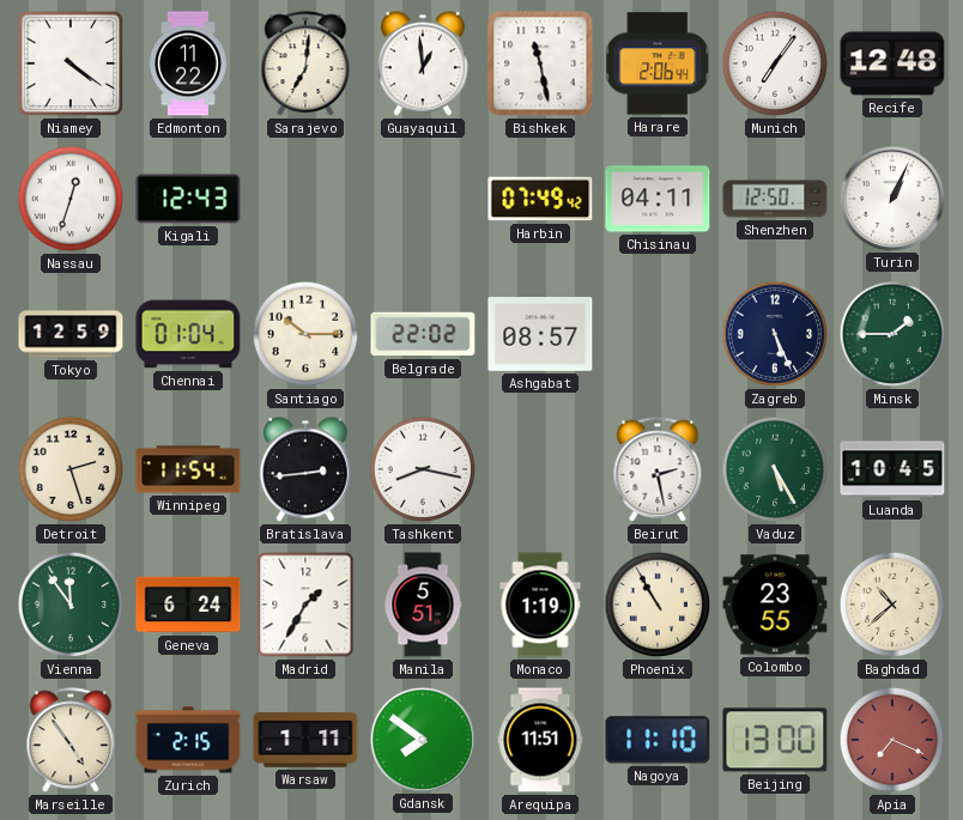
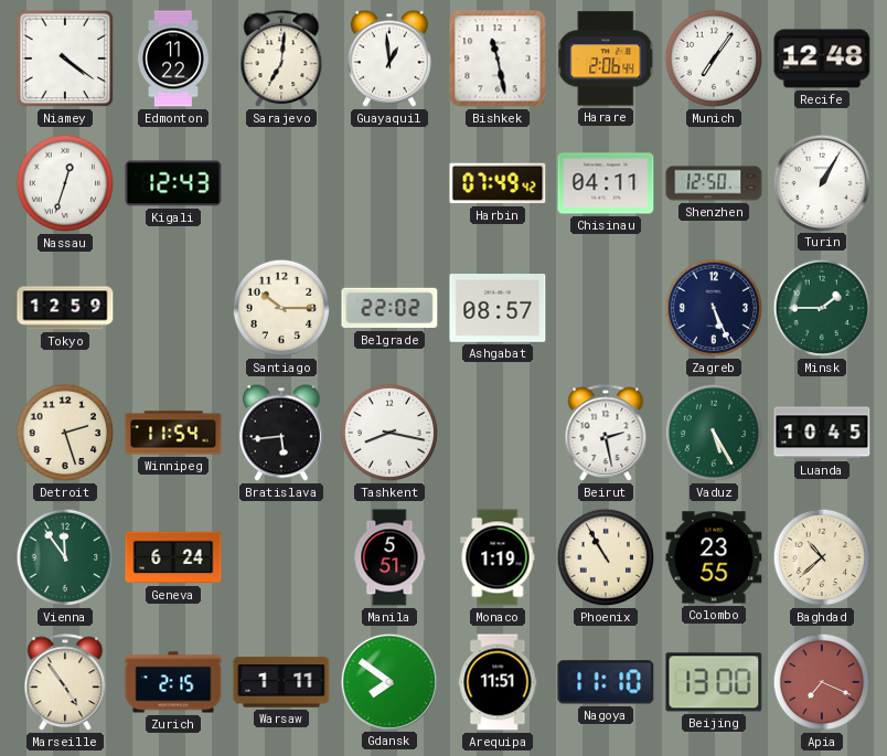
Turin: 1:04 -> 1:05 (821, 182)
Chennai: 01:04 -> none (188, 334)
Bratislava: 2:44 -> 5:44 (282, 433)
Madrid: 1:35 -> none (305, 605)
